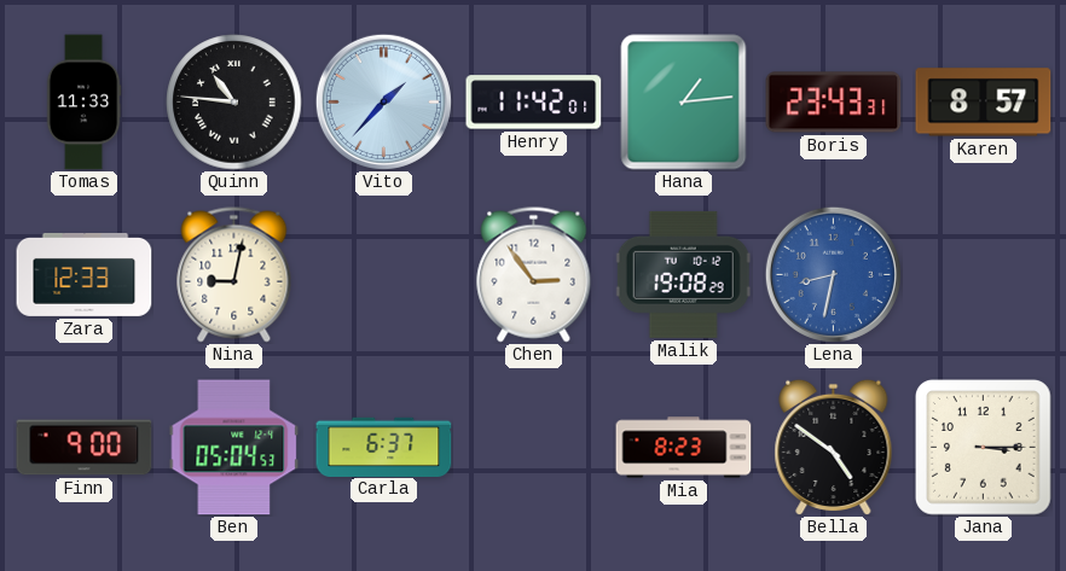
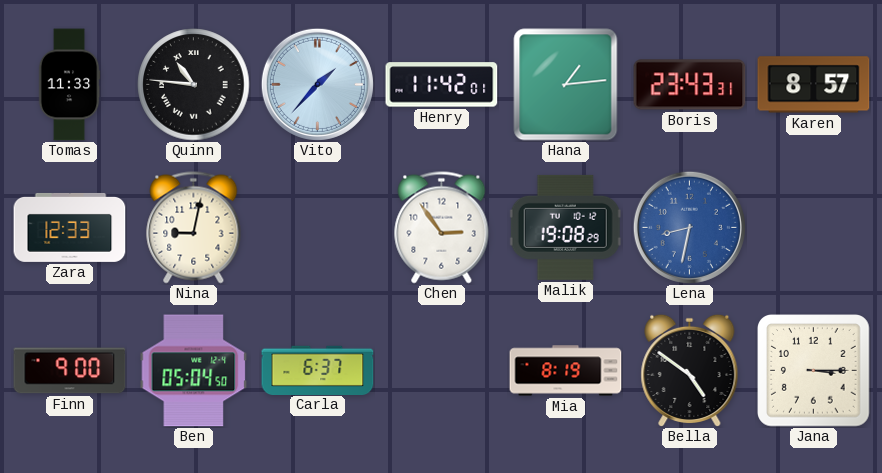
Ben: 05:04:53 -> 05:04:50 (194, 371)
Mia: 8:23 -> 8:19 (566, 371)
